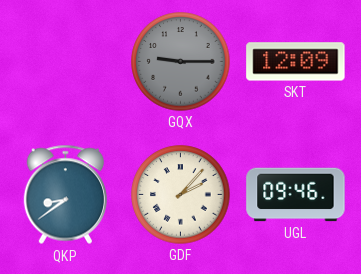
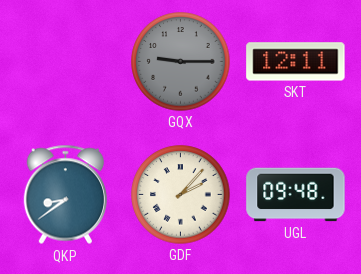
SKT: 12:09 -> 12:11 (296, 62)
UGL: 09:46 -> 09:48 (296, 195)
